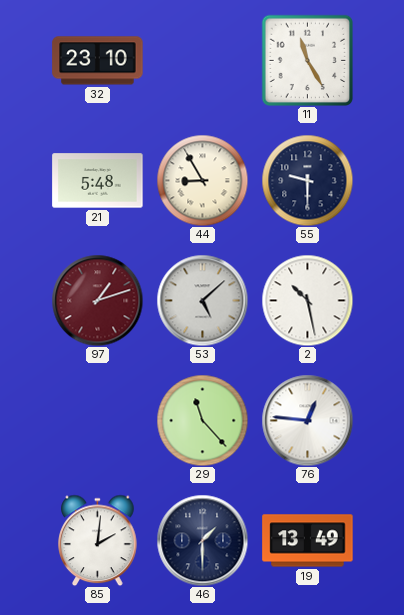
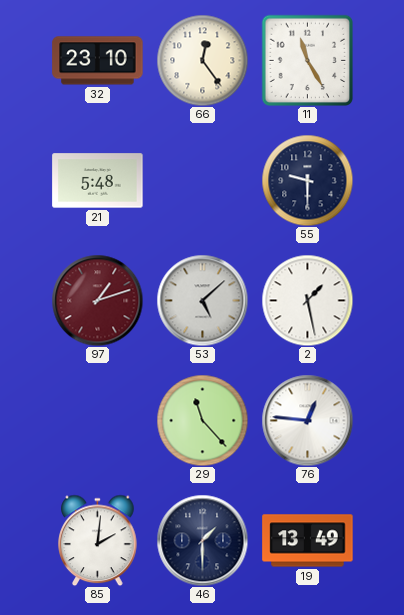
66: none -> 12:24 (202, 60)
44: 8:55 -> none (202, 180)
2: 10:28 -> 1:28 (307, 300)
